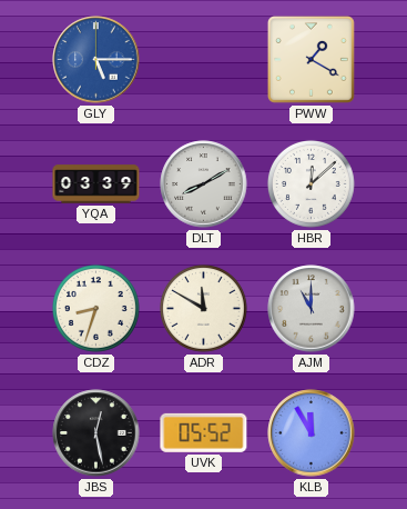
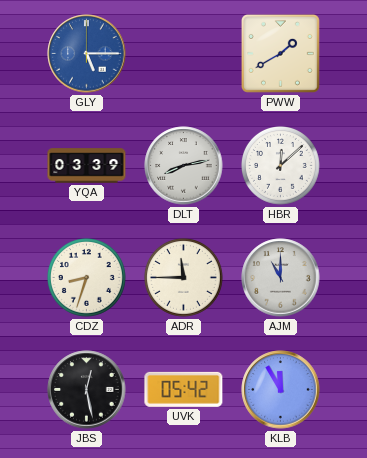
PWW: 1:20 -> 1:40 (280, 53)
DLT: 8:10 -> 8:13 (184, 166)
ADR: 11:50 -> 11:45 (184, 278)
UVK: 05:52 -> 05:42 (184, 389)
